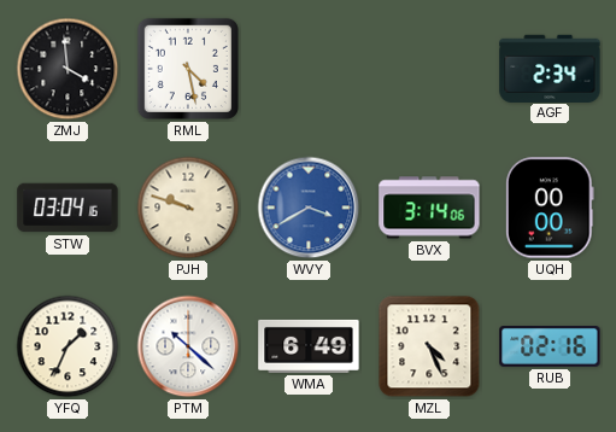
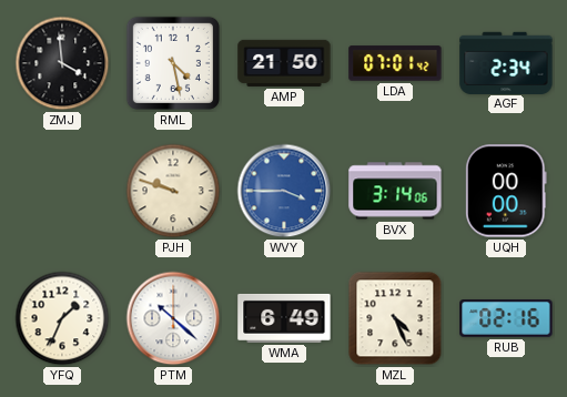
AMP: none -> 21:50 (284, 63)
LDA: none -> 07:01 (395, 63)
STW: 03:04 -> none (68, 208)
WVY: 3:40 -> 3:45 (284, 191)
